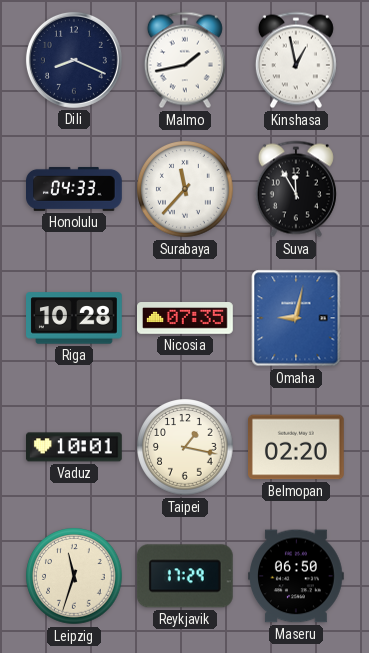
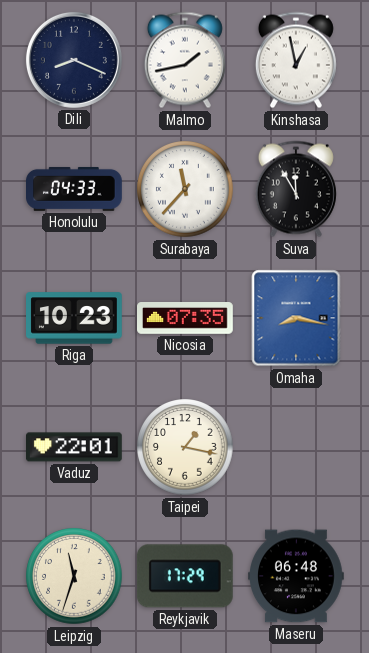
Riga: 10:28 -> 10:23 (75, 318)
Omaha: 9:02 -> 8:17 (296, 318)
Vaduz: 10:01 -> 22:01 (75, 447)
Belmopan: 02:20 -> none (297, 447)
Maseru: 06:50 -> 06:48 (297, 576)
